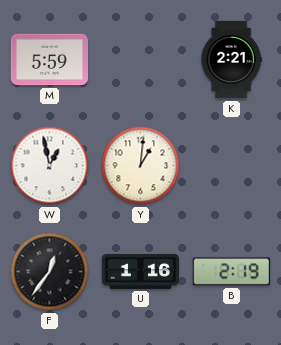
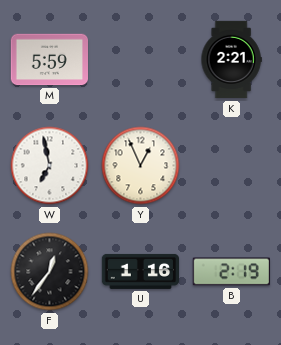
W: 12:58 -> 6:58 (50, 166)
Y: 1:01 -> 12:56 (141, 166)
